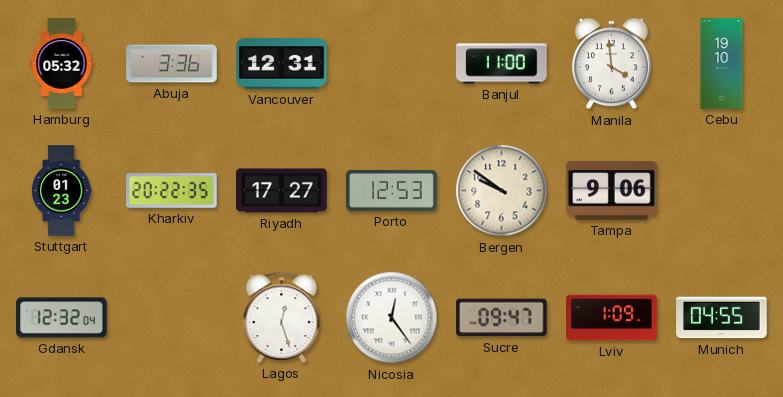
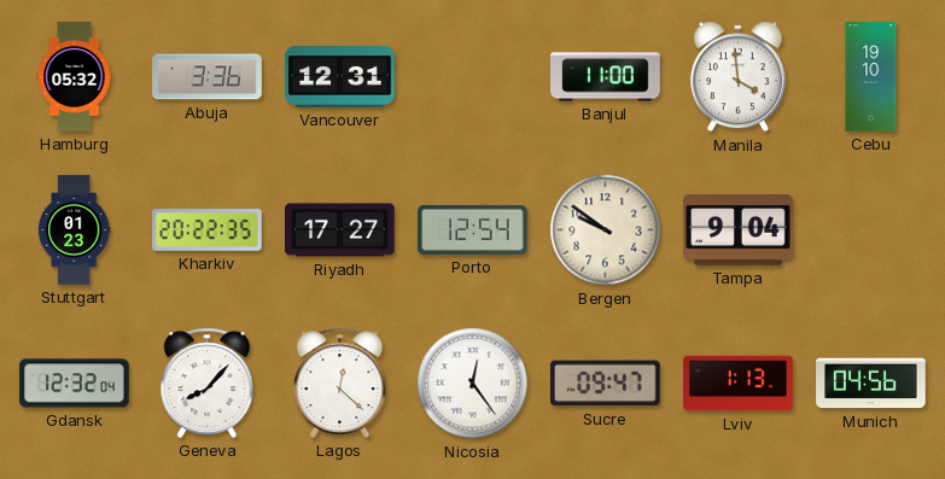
Porto: 12:53 -> 12:54 (473, 229)
Tampa: 9:06 -> 9:04 (739, 230)
Geneva: none -> 8:07 (208, 382)
Lagos: 12:27 -> 12:22 (340, 382)
Lviv: 1:09 -> 1:13 (739, 384)
Munich: 04:55 -> 04:56 (871, 384)
